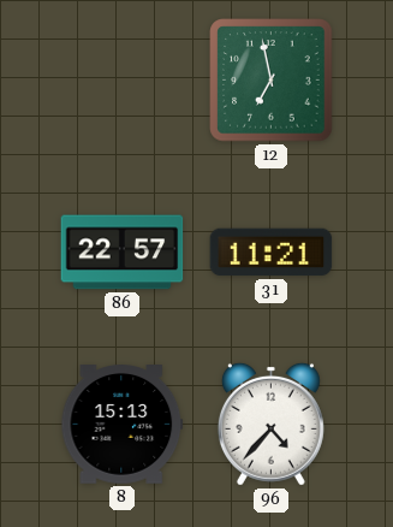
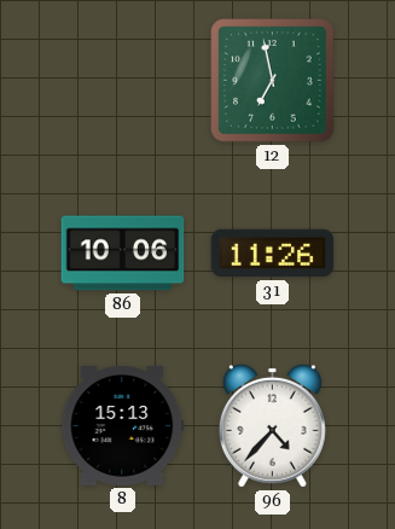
86: 22:57 -> 10:06 (123, 254)
31: 11:21 -> 11:26 (273, 254)
